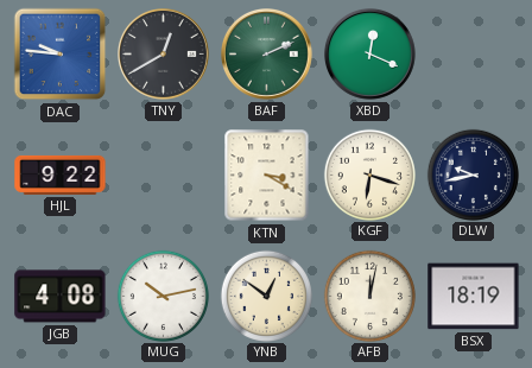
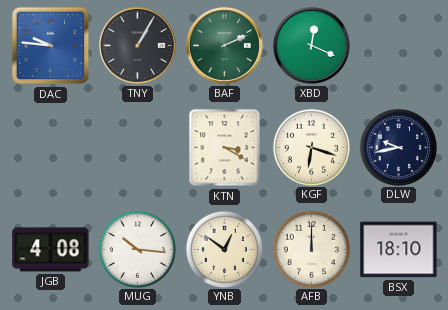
TNY: 12:40 -> 1:05 (138, 46)
HJL: 9:22 -> none (61, 175)
MUG: 10:13 -> 10:16 (137, 249)
AFB: 12:02 -> 12:00 (311, 249)
BSX: 18:19 -> 18:10 (399, 250)
